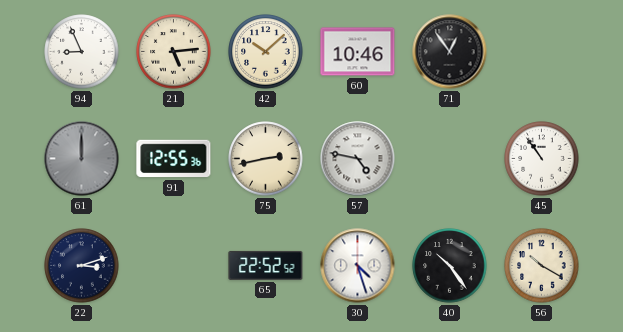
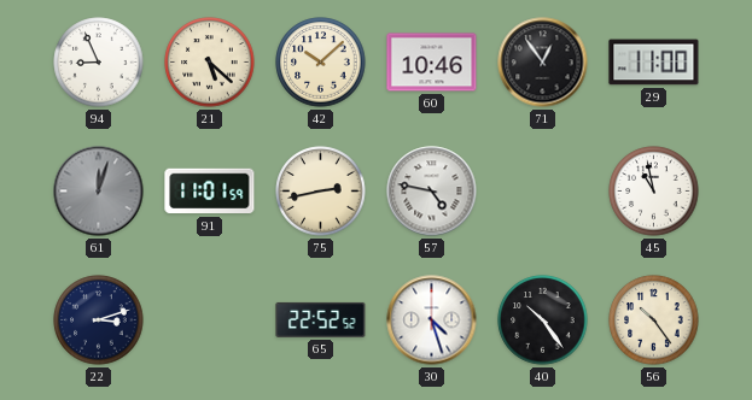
21: 5:14 -> 5:22 (210, 63)
29: none -> 11:00 (654, 63)
61: 12:00 -> 12:03 (99, 192)
91: 12:55 -> 11:01 (210, 192)
45: 10:54 -> 10:58 (654, 192)
56: 10:20 -> 10:24 (654, 320)
